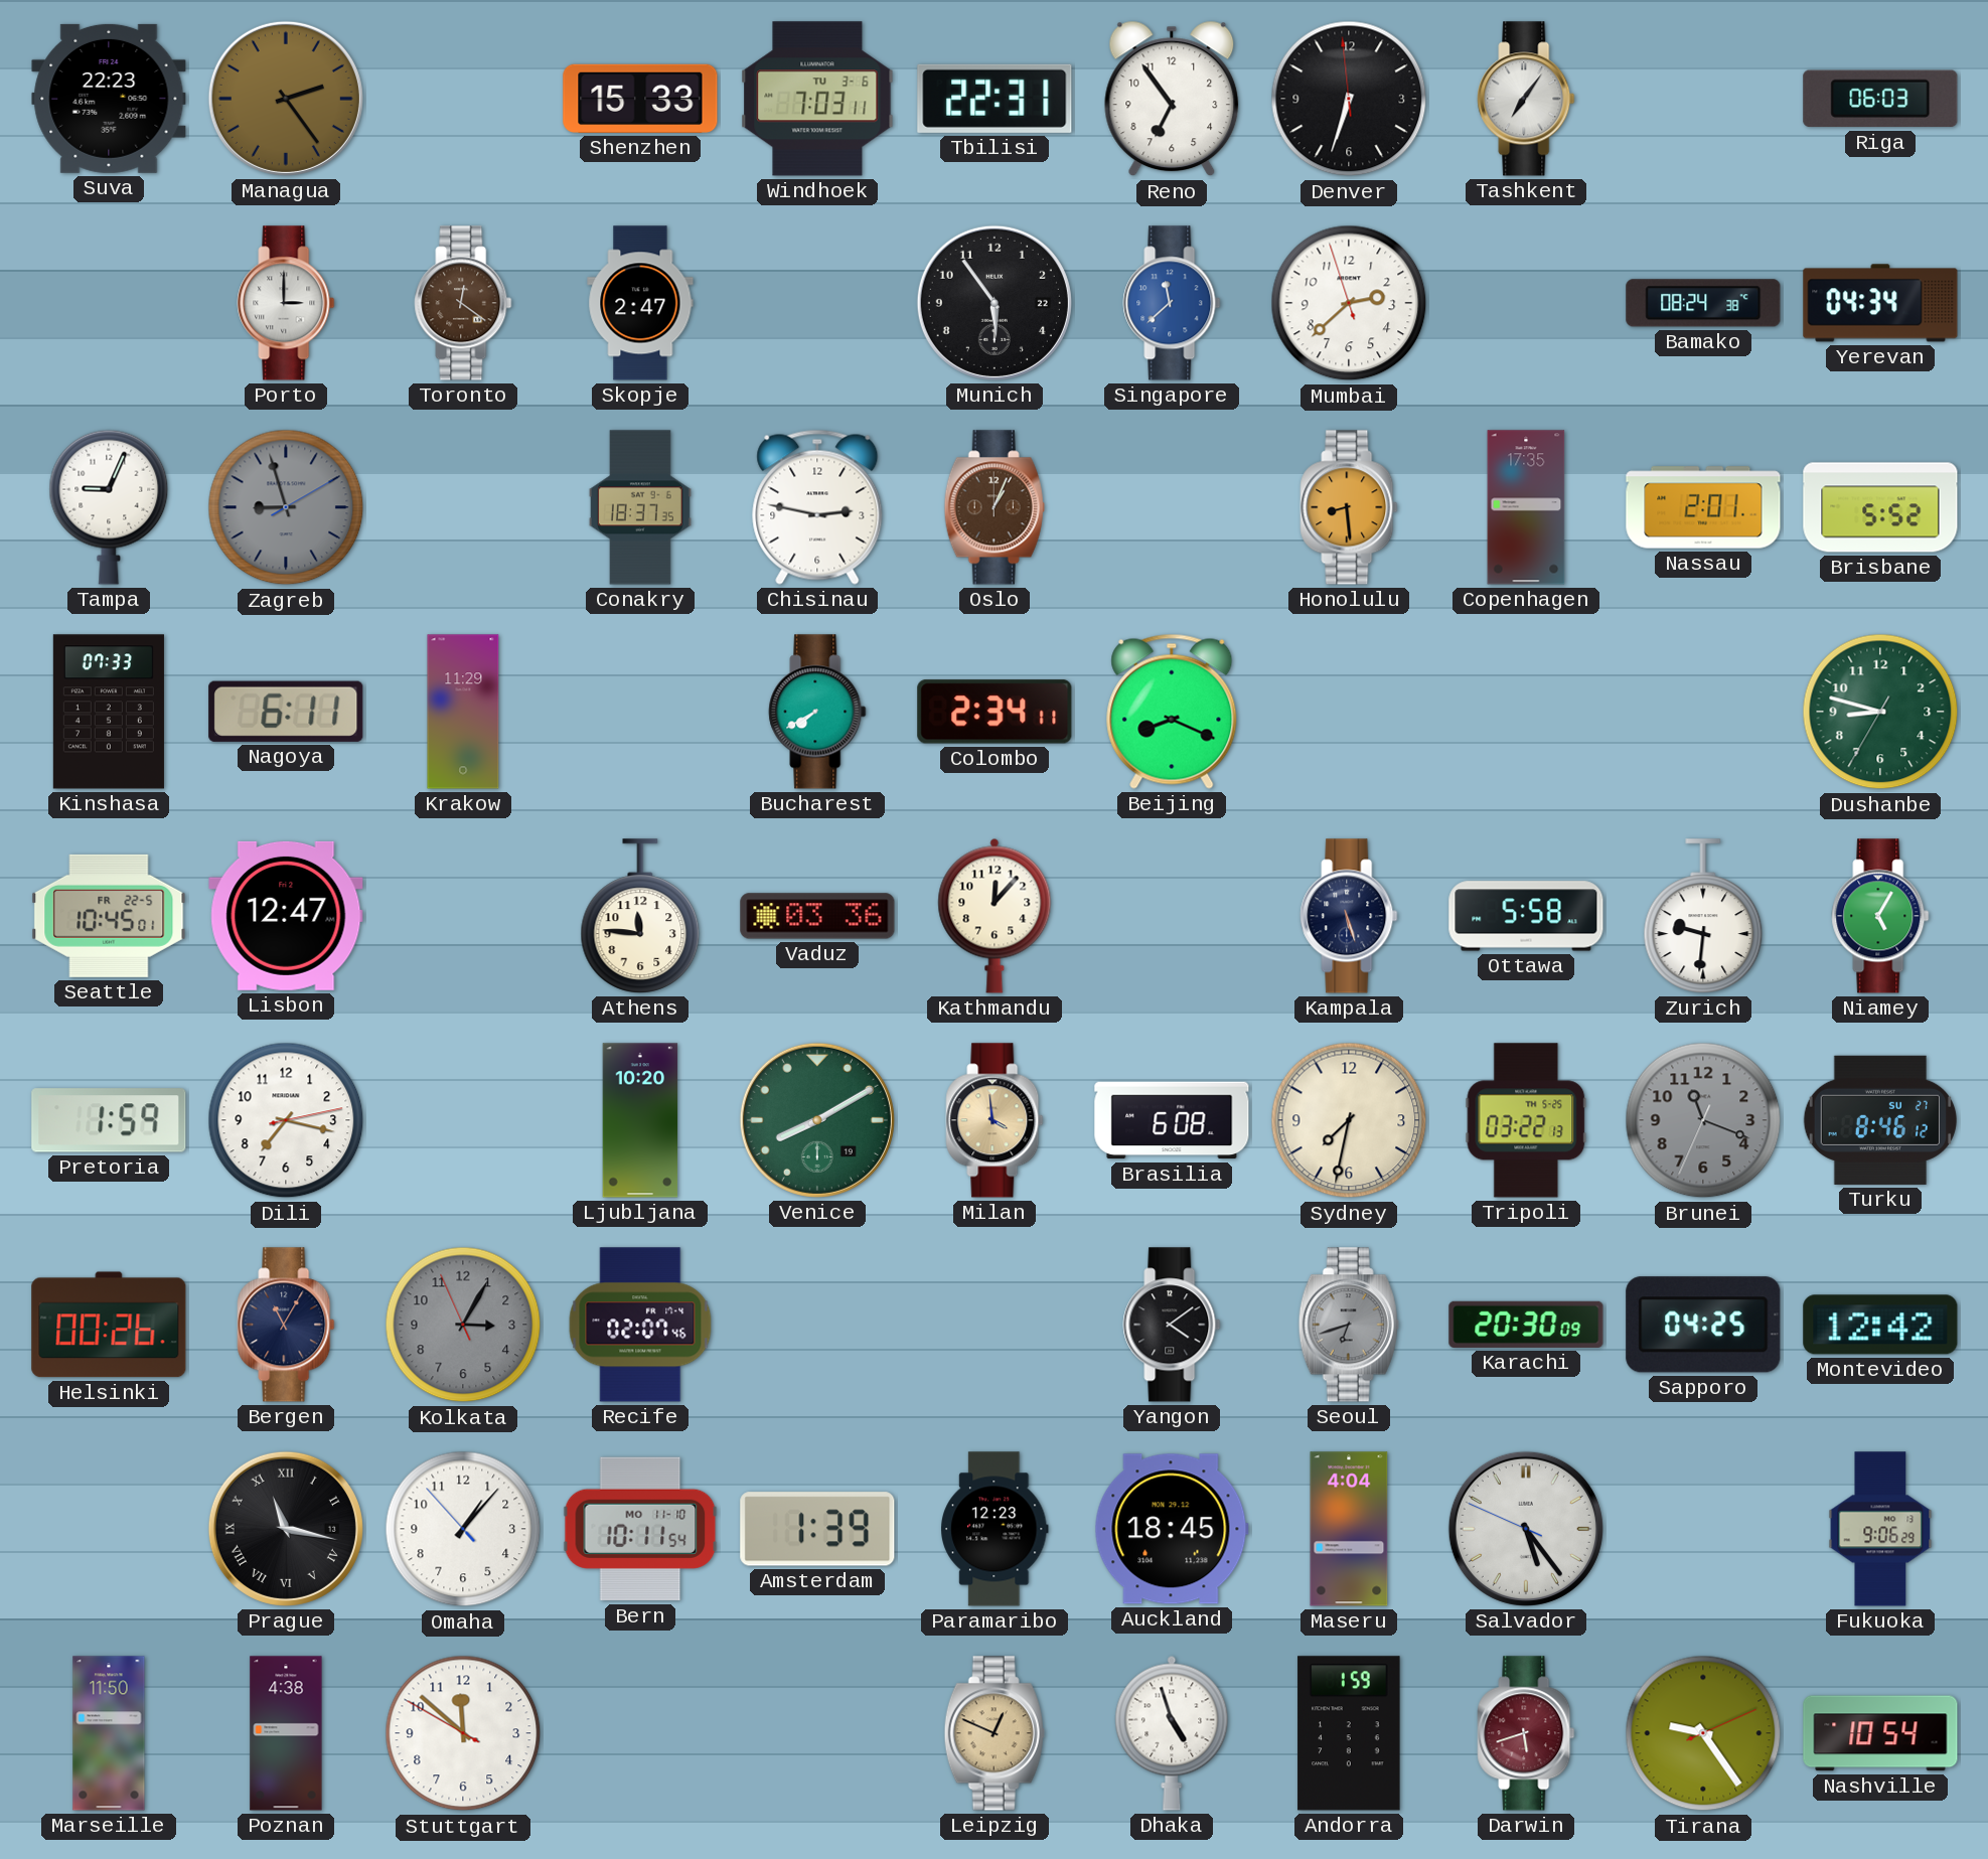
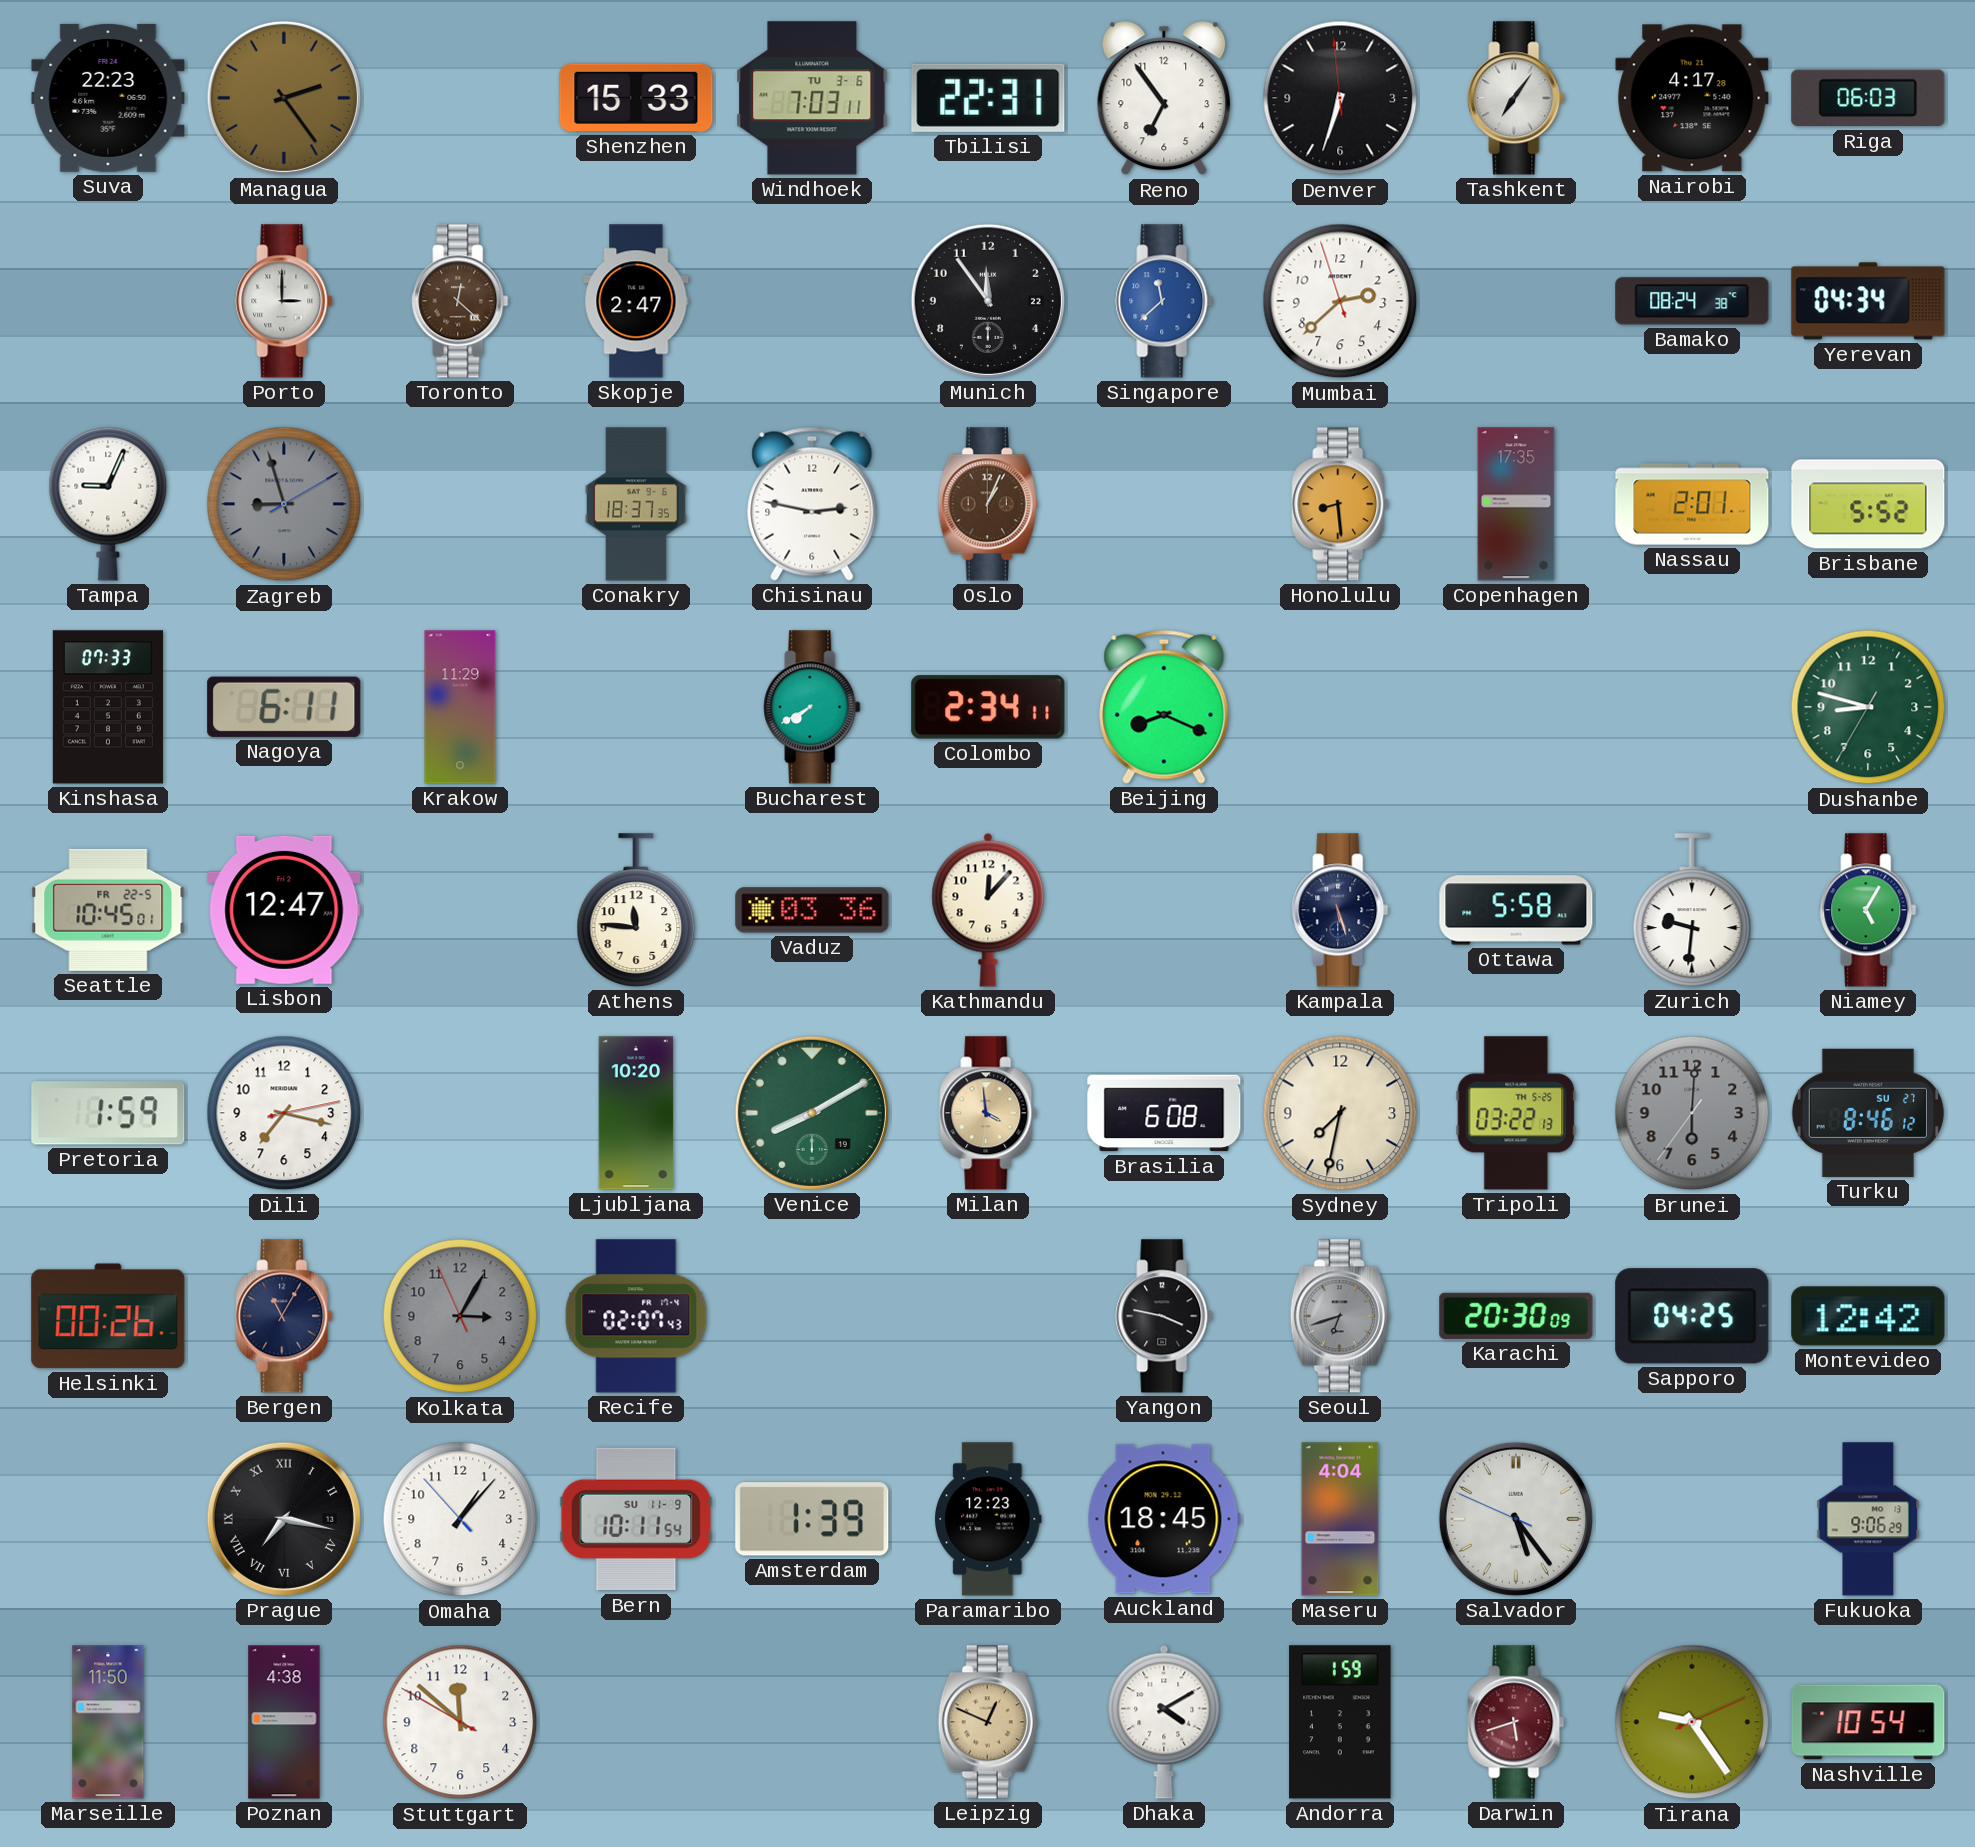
Nairobi: none -> 4:17 (1692, 98)
Toronto: 12:21 -> 12:22 (460, 301)
Munich: 5:54 -> 11:54 (988, 301)
Brunei: 11:18 -> 6:00 (1692, 1113)
Recife: 02:07:46 -> 02:07:43 (636, 1316)
Yangon: 4:09 -> 3:47 (1164, 1316)
Prague: 11:17 -> 7:17 (284, 1519)
Bern date: MO 11-10 -> SU 11-9 (636, 1519)
Dhaka: 4:57 -> 4:10 (1164, 1722)
